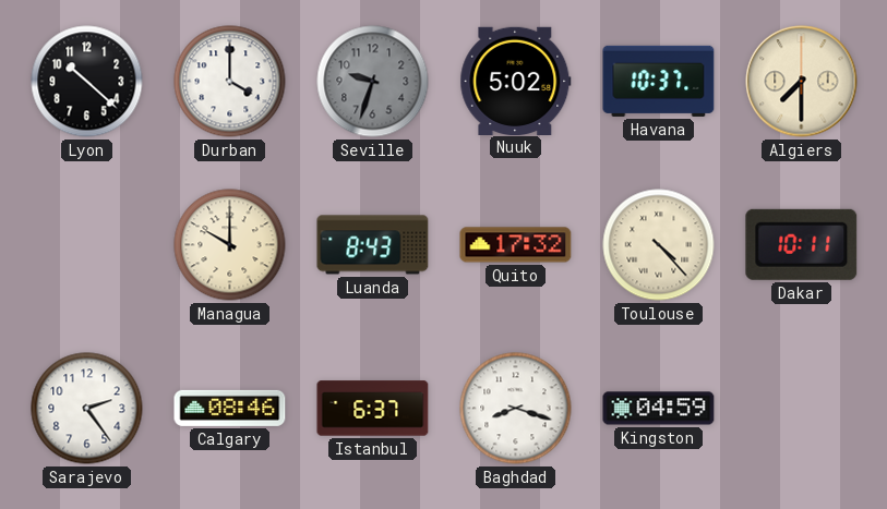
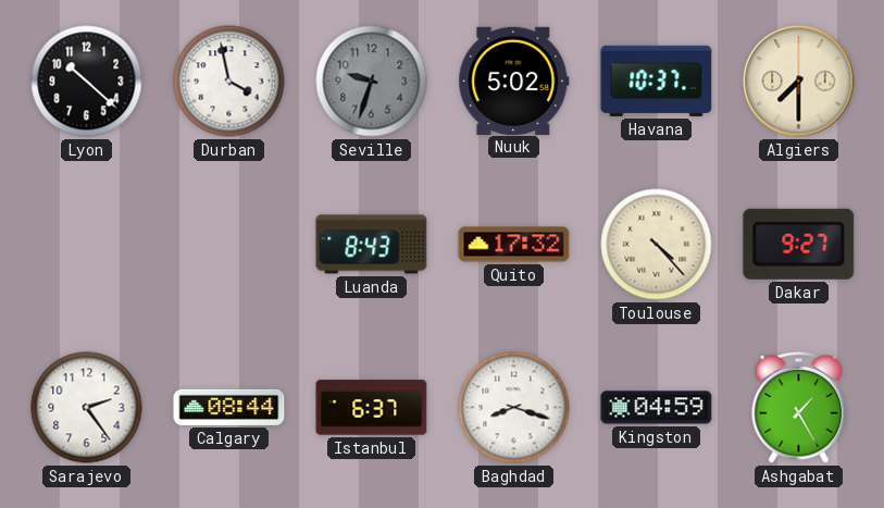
Durban: 4:00 -> 3:58 (229, 82)
Managua: 10:00 -> none (230, 245)
Dakar: 10:11 -> 9:27 (799, 244)
Calgary: 08:46 -> 08:44 (229, 407)
Ashgabat: none -> 1:25 (799, 407)
